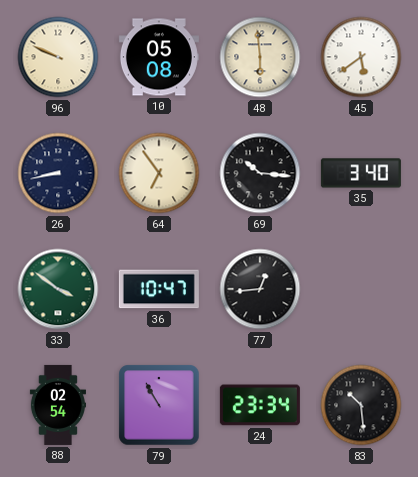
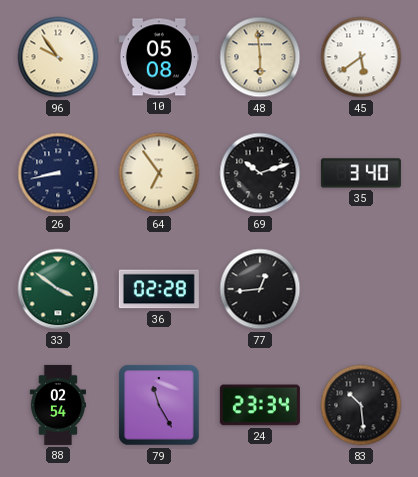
96: 9:49 -> 9:54 (58, 57)
69: 10:16 -> 10:12 (260, 173)
36: 10:47 -> 02:28 (159, 289)
79: 10:55 -> 11:25 (159, 405)
